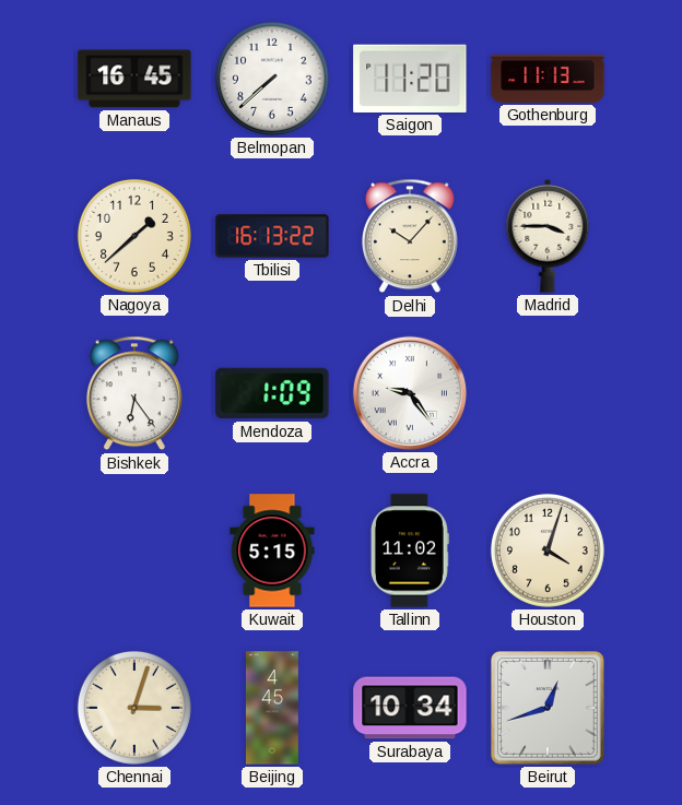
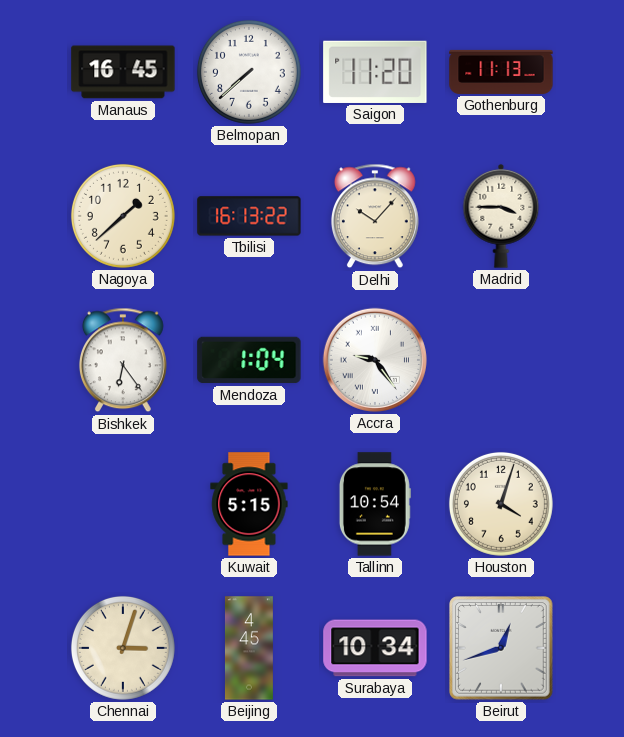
Mendoza: 1:09 -> 1:04 (249, 360)
Tallinn: 11:02 -> 10:54 (375, 504)
